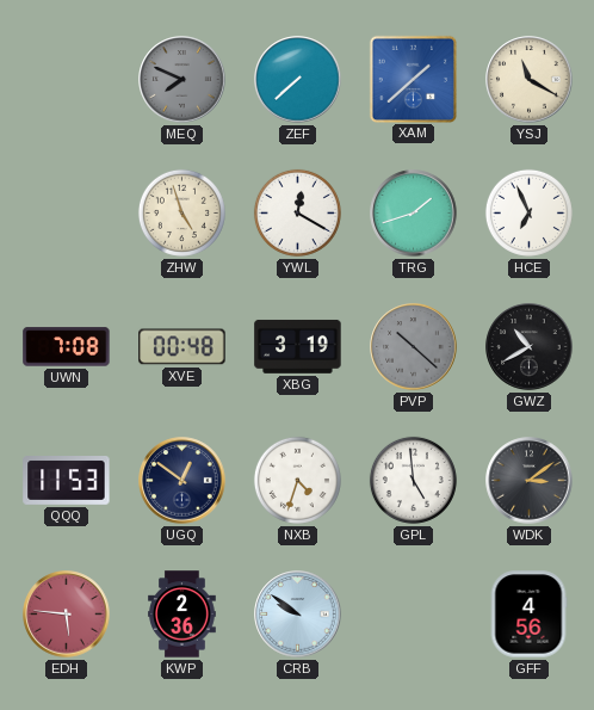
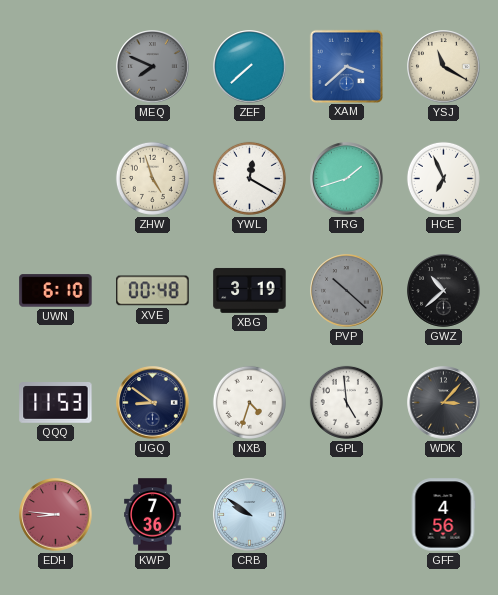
XAM: 1:38 -> 3:38 (346, 66)
UWN: 7:08 -> 6:10 (56, 291)
GWZ: 10:40 -> 10:38 (444, 291)
UGQ: 12:51 -> 8:51 (153, 403)
WDK: 3:09 -> 3:07 (444, 403)
EDH: 5:46 -> 8:46 (56, 515)
KWP: 2:36 -> 7:36 (153, 515)
